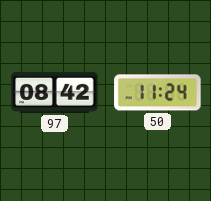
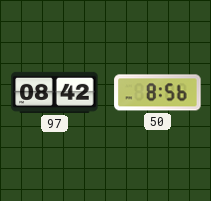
50: 11:24 -> 8:56 (158, 93)
